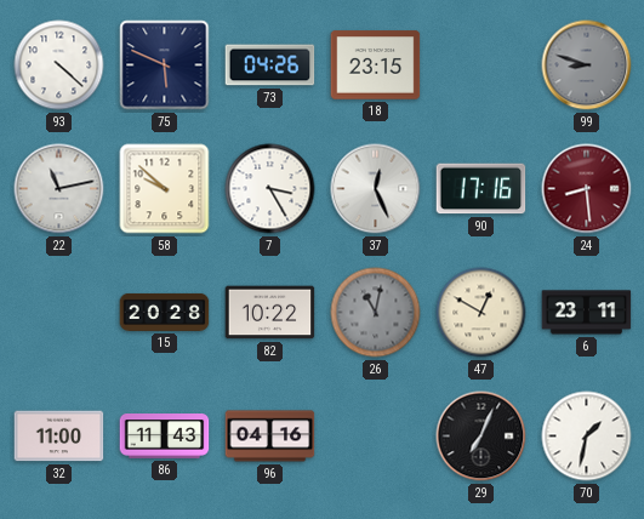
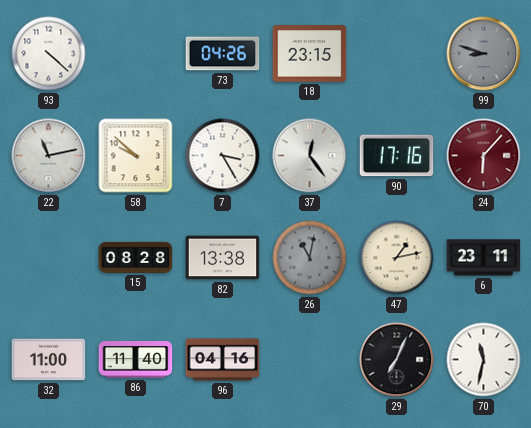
75: 5:49 -> none (165, 65)
37: 12:26 -> 12:24 (310, 156)
24: 8:29 -> 6:07 (484, 156)
15: 20:28 -> 08:28 (136, 257)
82: 10:22 -> 13:38 (223, 258)
47: 12:50 -> 1:13 (397, 258)
86: 11:43 -> 11:40 (136, 360)
70: 1:32 -> 11:32 (484, 360)
